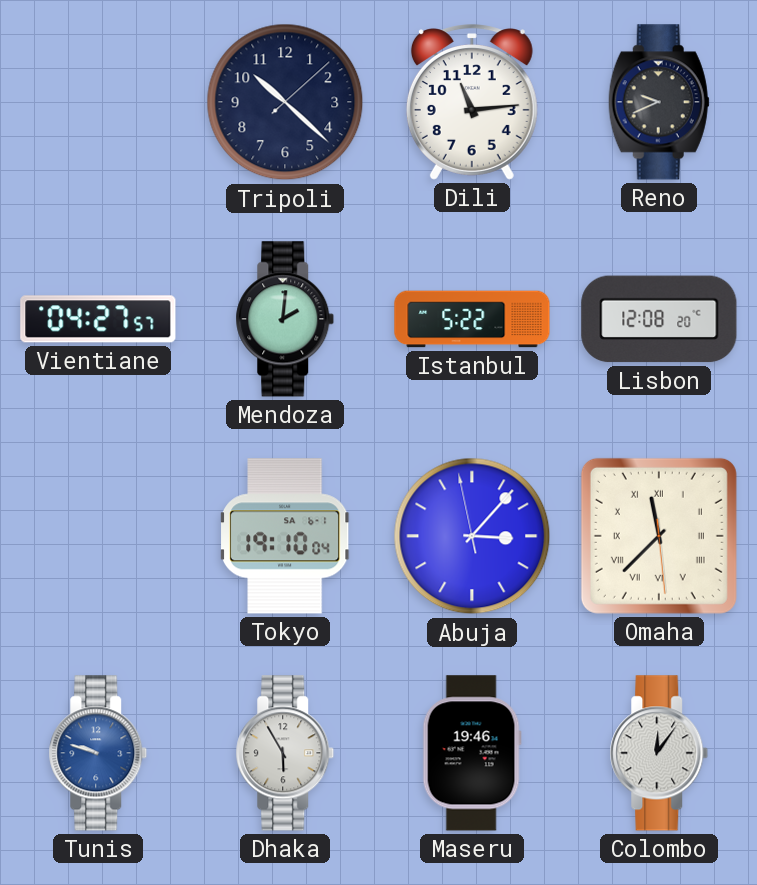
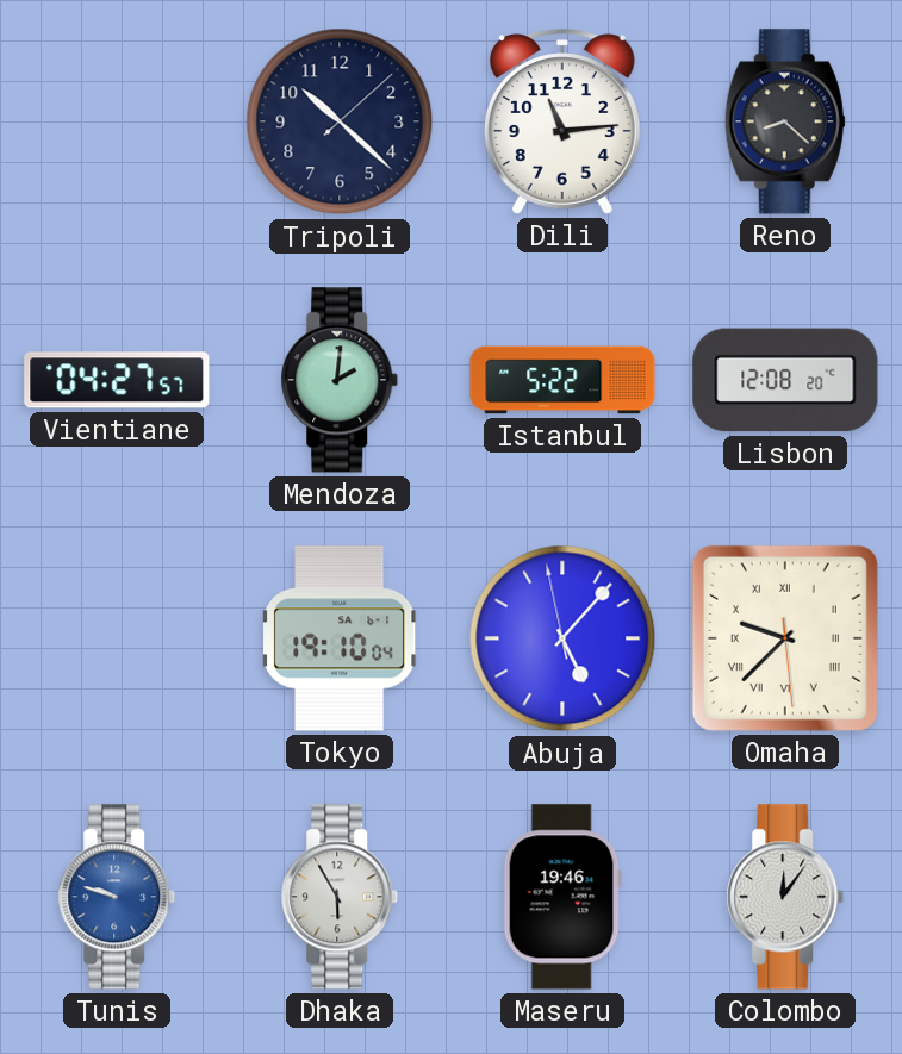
Reno: 9:41 -> 8:22 (785, 121)
Abuja: 3:06 -> 5:06 (562, 638)
Omaha: 11:37 -> 9:37 (785, 638)
